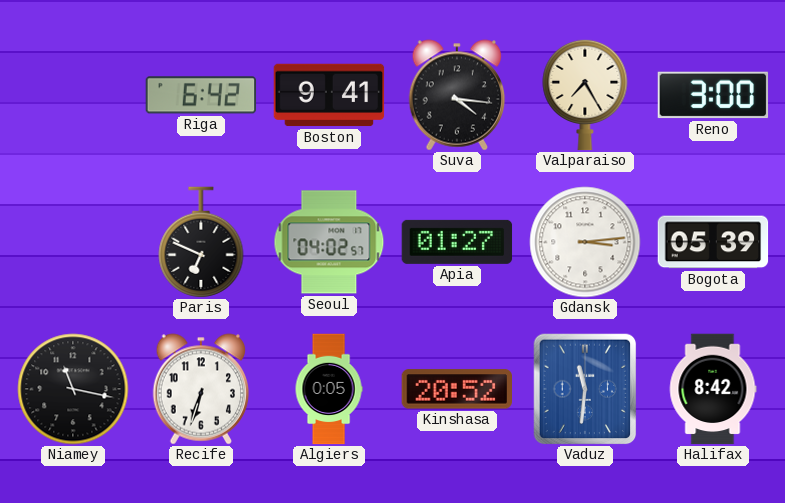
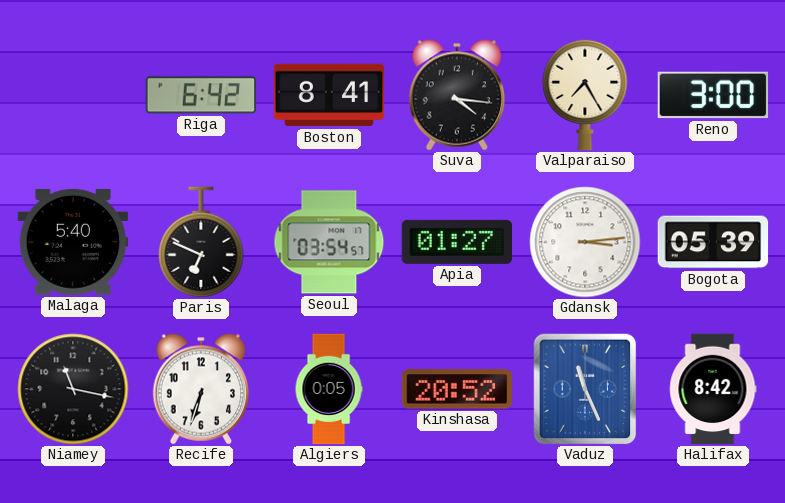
Boston: 9:41 -> 8:41 (329, 95)
Malaga: none -> 5:40 (73, 242)
Seoul: 04:02 -> 03:54 (329, 242)
Vaduz: 11:31 -> 11:26 (585, 389)
